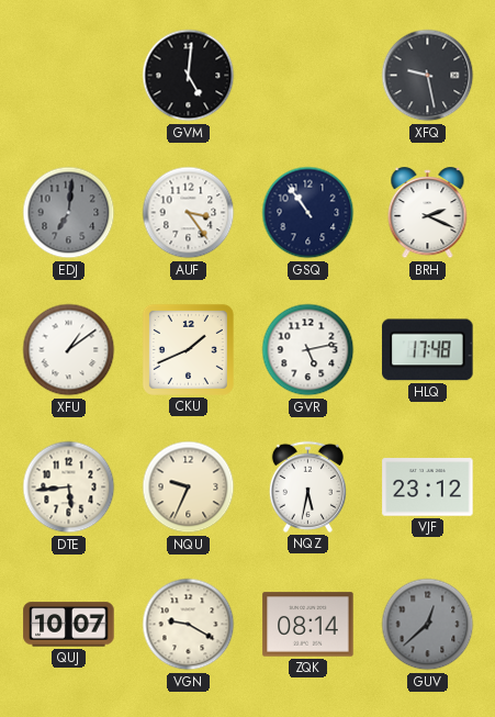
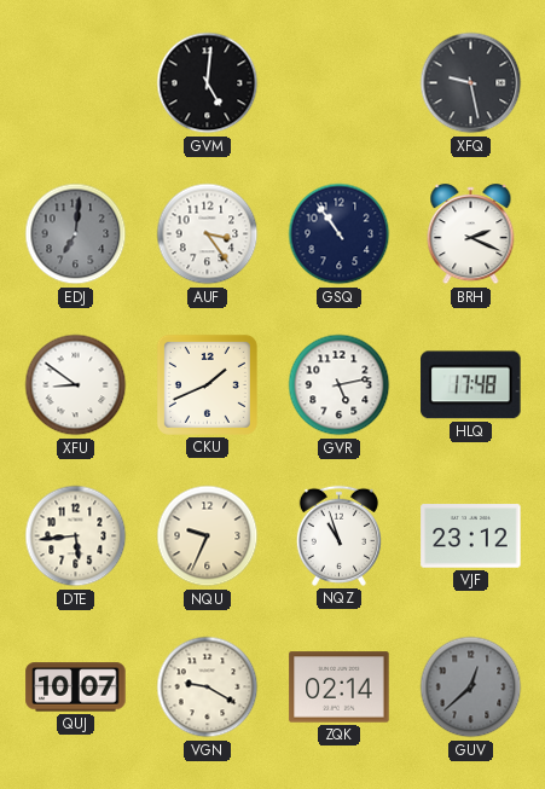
XFU: 1:09 -> 8:51 (76, 385)
NQZ: 5:32 -> 10:57 (338, 535)
ZQK: 08:14 -> 02:14 (340, 688)
